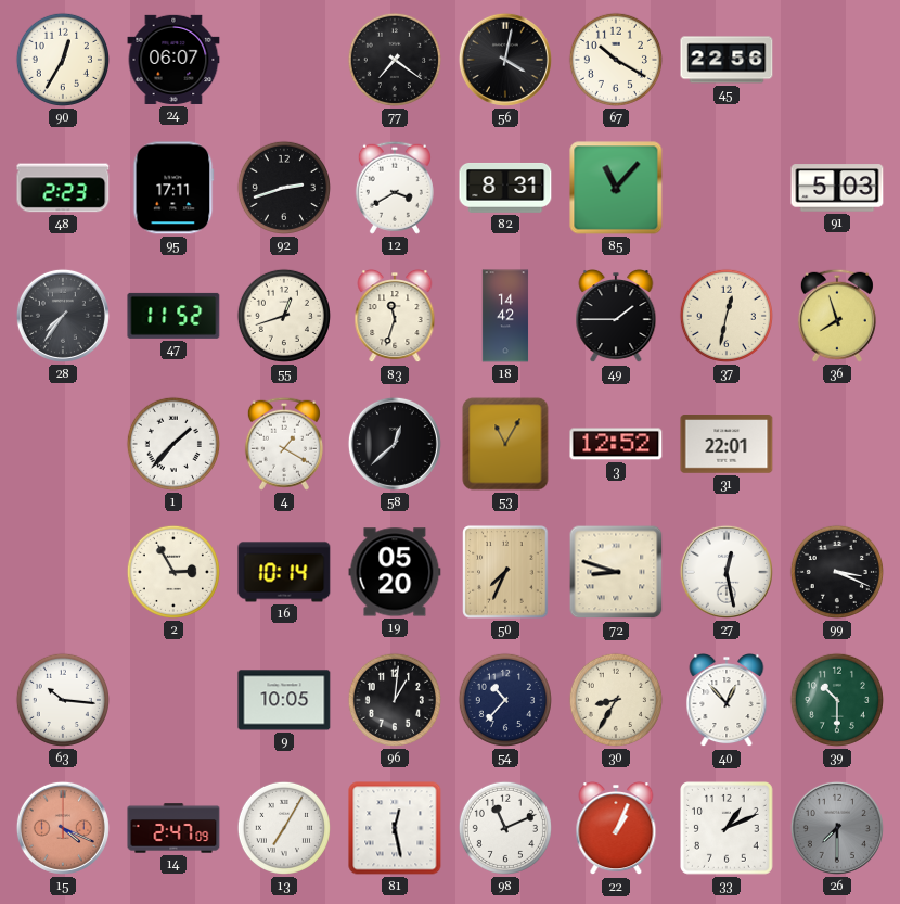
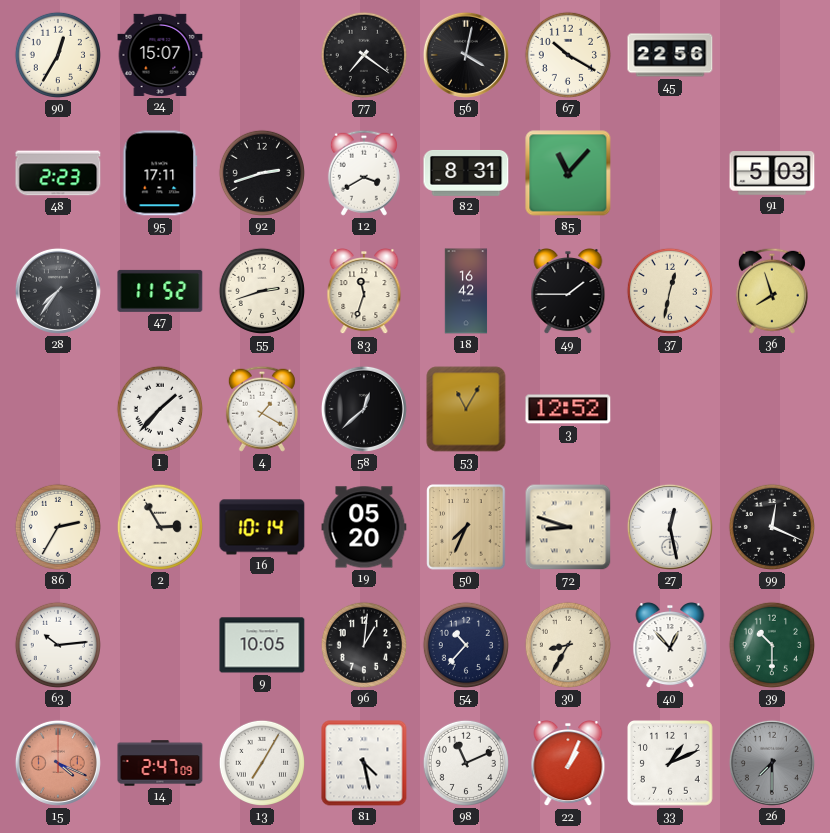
24: 06:07 -> 15:07 (160, 55)
55: 12:42 -> 2:42 (262, 291)
18: 14:42 -> 16:42 (466, 291)
31: 22:01 -> none (727, 445)
86: none -> 2:35 (58, 527)
99: 3:19 -> 12:19 (772, 527)
63: 10:16 -> 10:14 (58, 645)
81: 12:28 -> 4:28 (364, 763)
